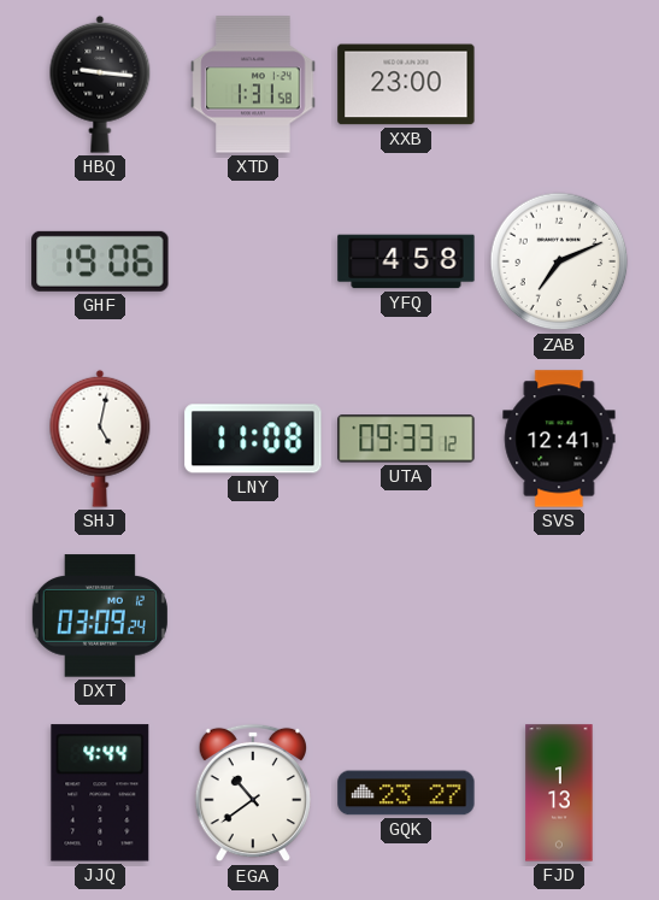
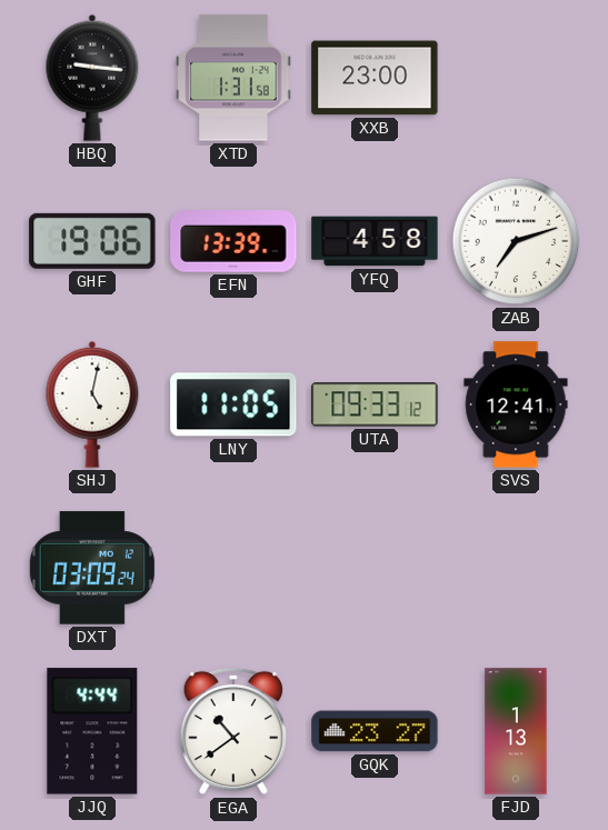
EFN: none -> 13:39 (233, 241)
ZAB: 7:11 -> 7:12 (516, 241)
LNY: 11:08 -> 11:05 (233, 404)
